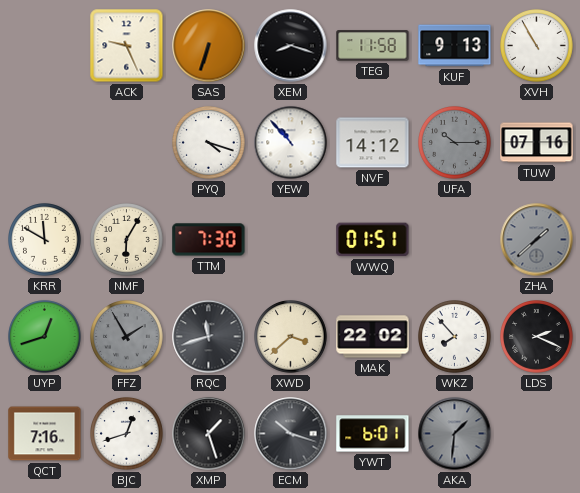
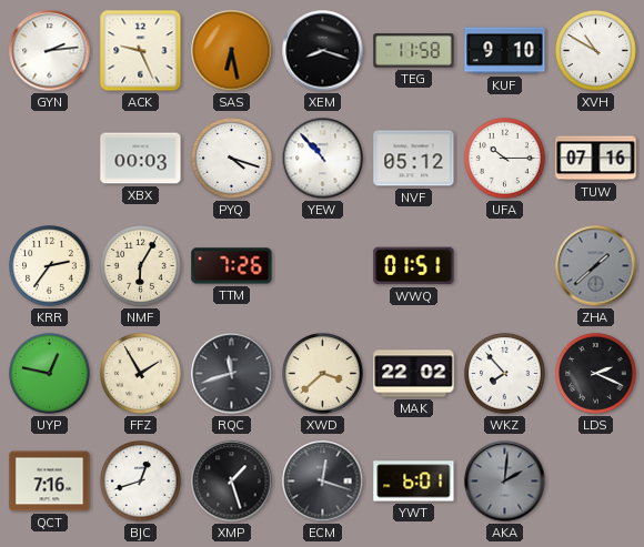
GYN: none -> 2:14 (50, 51)
SAS: 6:33 -> 6:28 (232, 51)
KUF: 9:13 -> 9:10 (505, 51)
XVH: 10:55 -> 10:50 (596, 51)
XBX: none -> 00:03 (141, 159)
NVF: 14:12 -> 05:12 (414, 159)
UFA dial: grey -> white (505, 159)
KRR: 11:50 -> 2:36 (50, 266)
TTM: 7:30 -> 7:26 (232, 266)
UYP: 12:42 -> 12:47 (50, 374)
FFZ dial: grey -> cream (141, 374)
ECM: 10:18 -> 12:18 (323, 482)
AKA: 1:31 -> 2:01 (505, 482)
